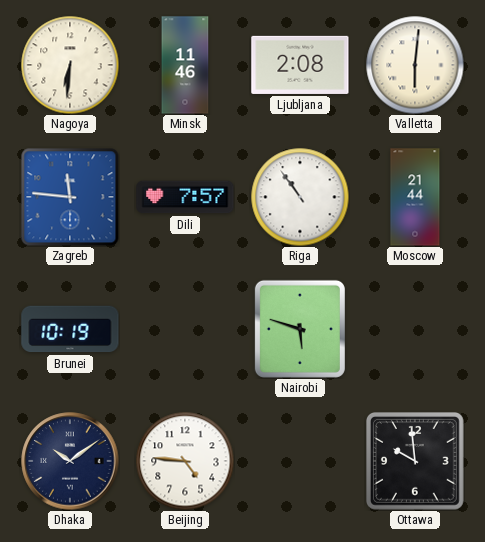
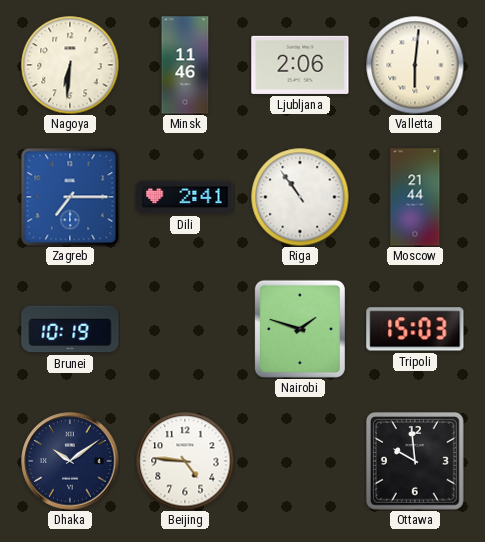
Ljubljana: 2:08 -> 2:06 (300, 65)
Zagreb: 11:46 -> 7:15 (70, 197)
Dili: 7:57 -> 2:41 (185, 197)
Nairobi: 5:48 -> 1:48 (300, 329)
Tripoli: none -> 15:03 (415, 329)
